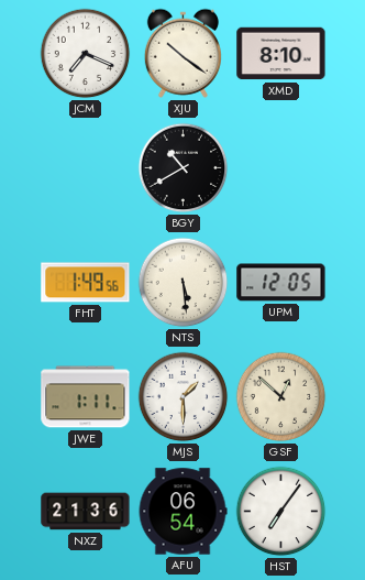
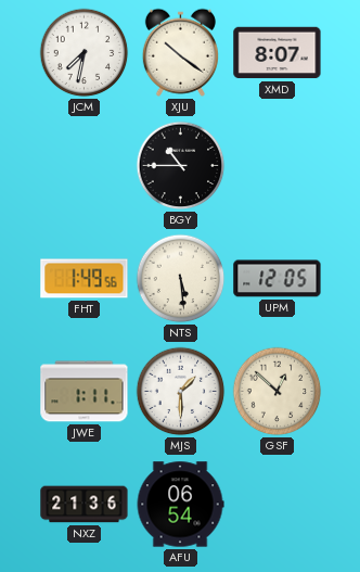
JCM: 7:19 -> 7:32 (85, 53)
XMD: 8:10 -> 8:07 (278, 53)
BGY: 10:40 -> 10:45 (181, 166)
HST: 7:06 -> none (281, 512)
